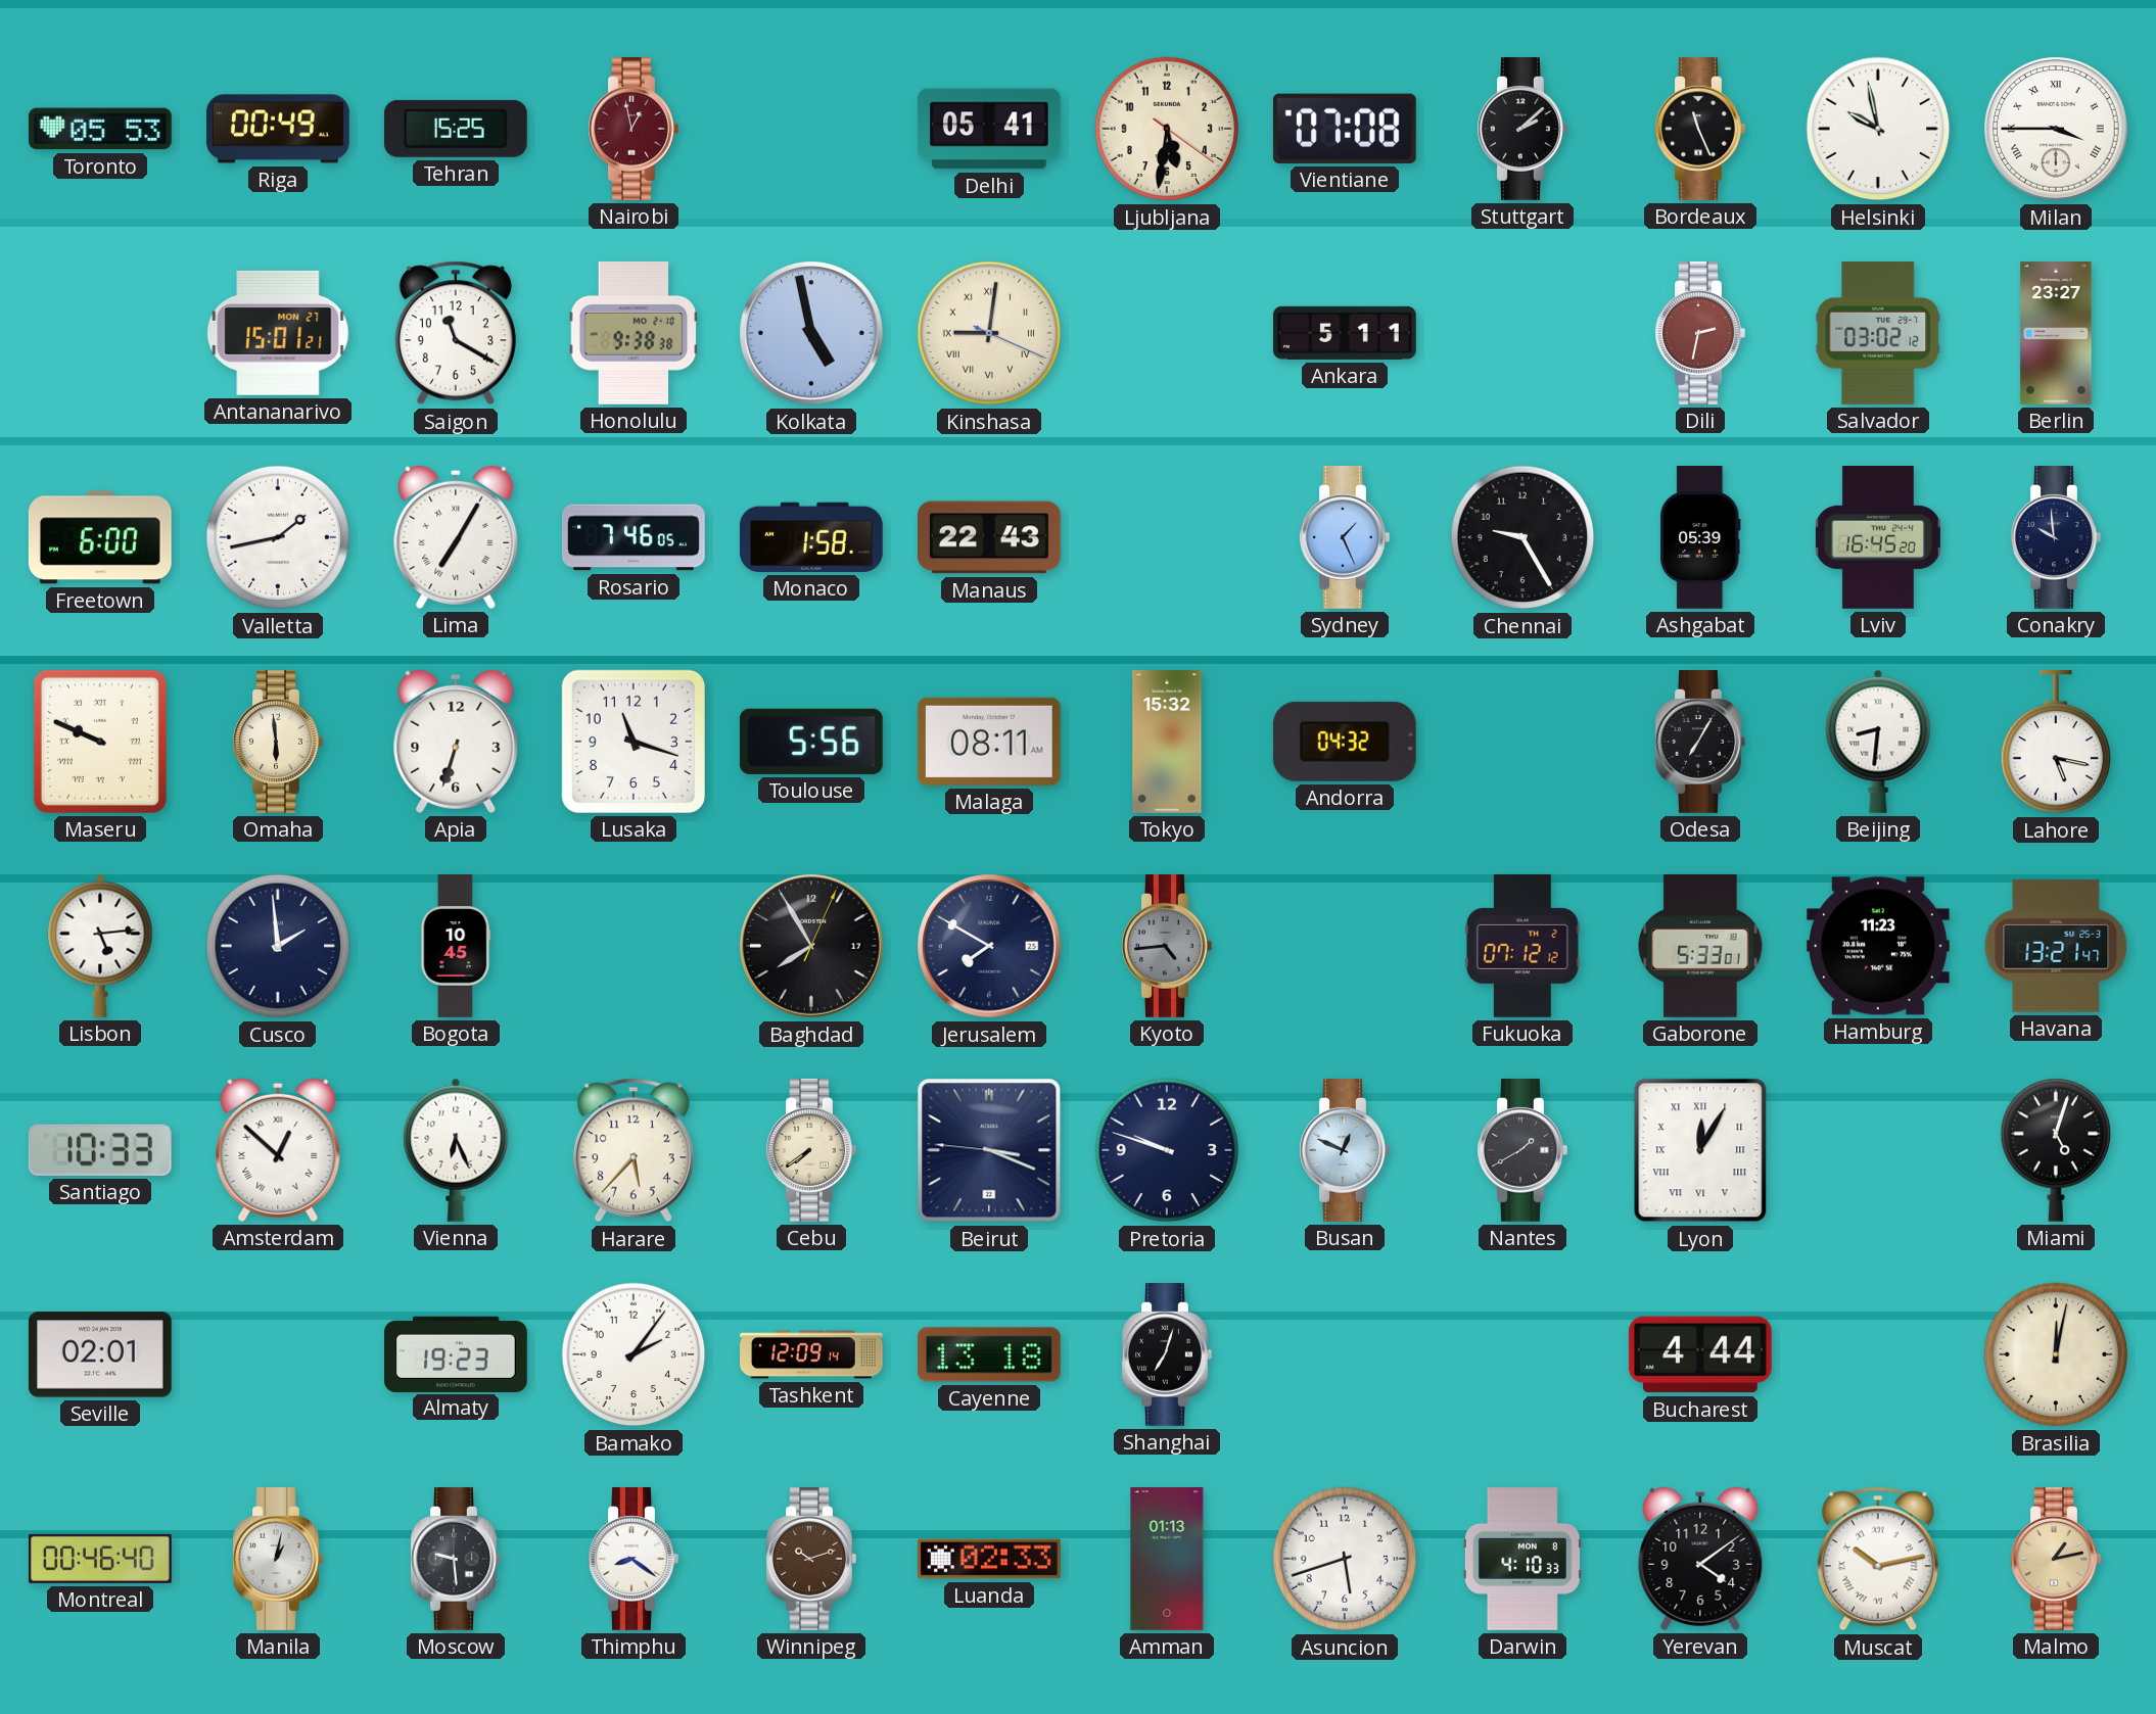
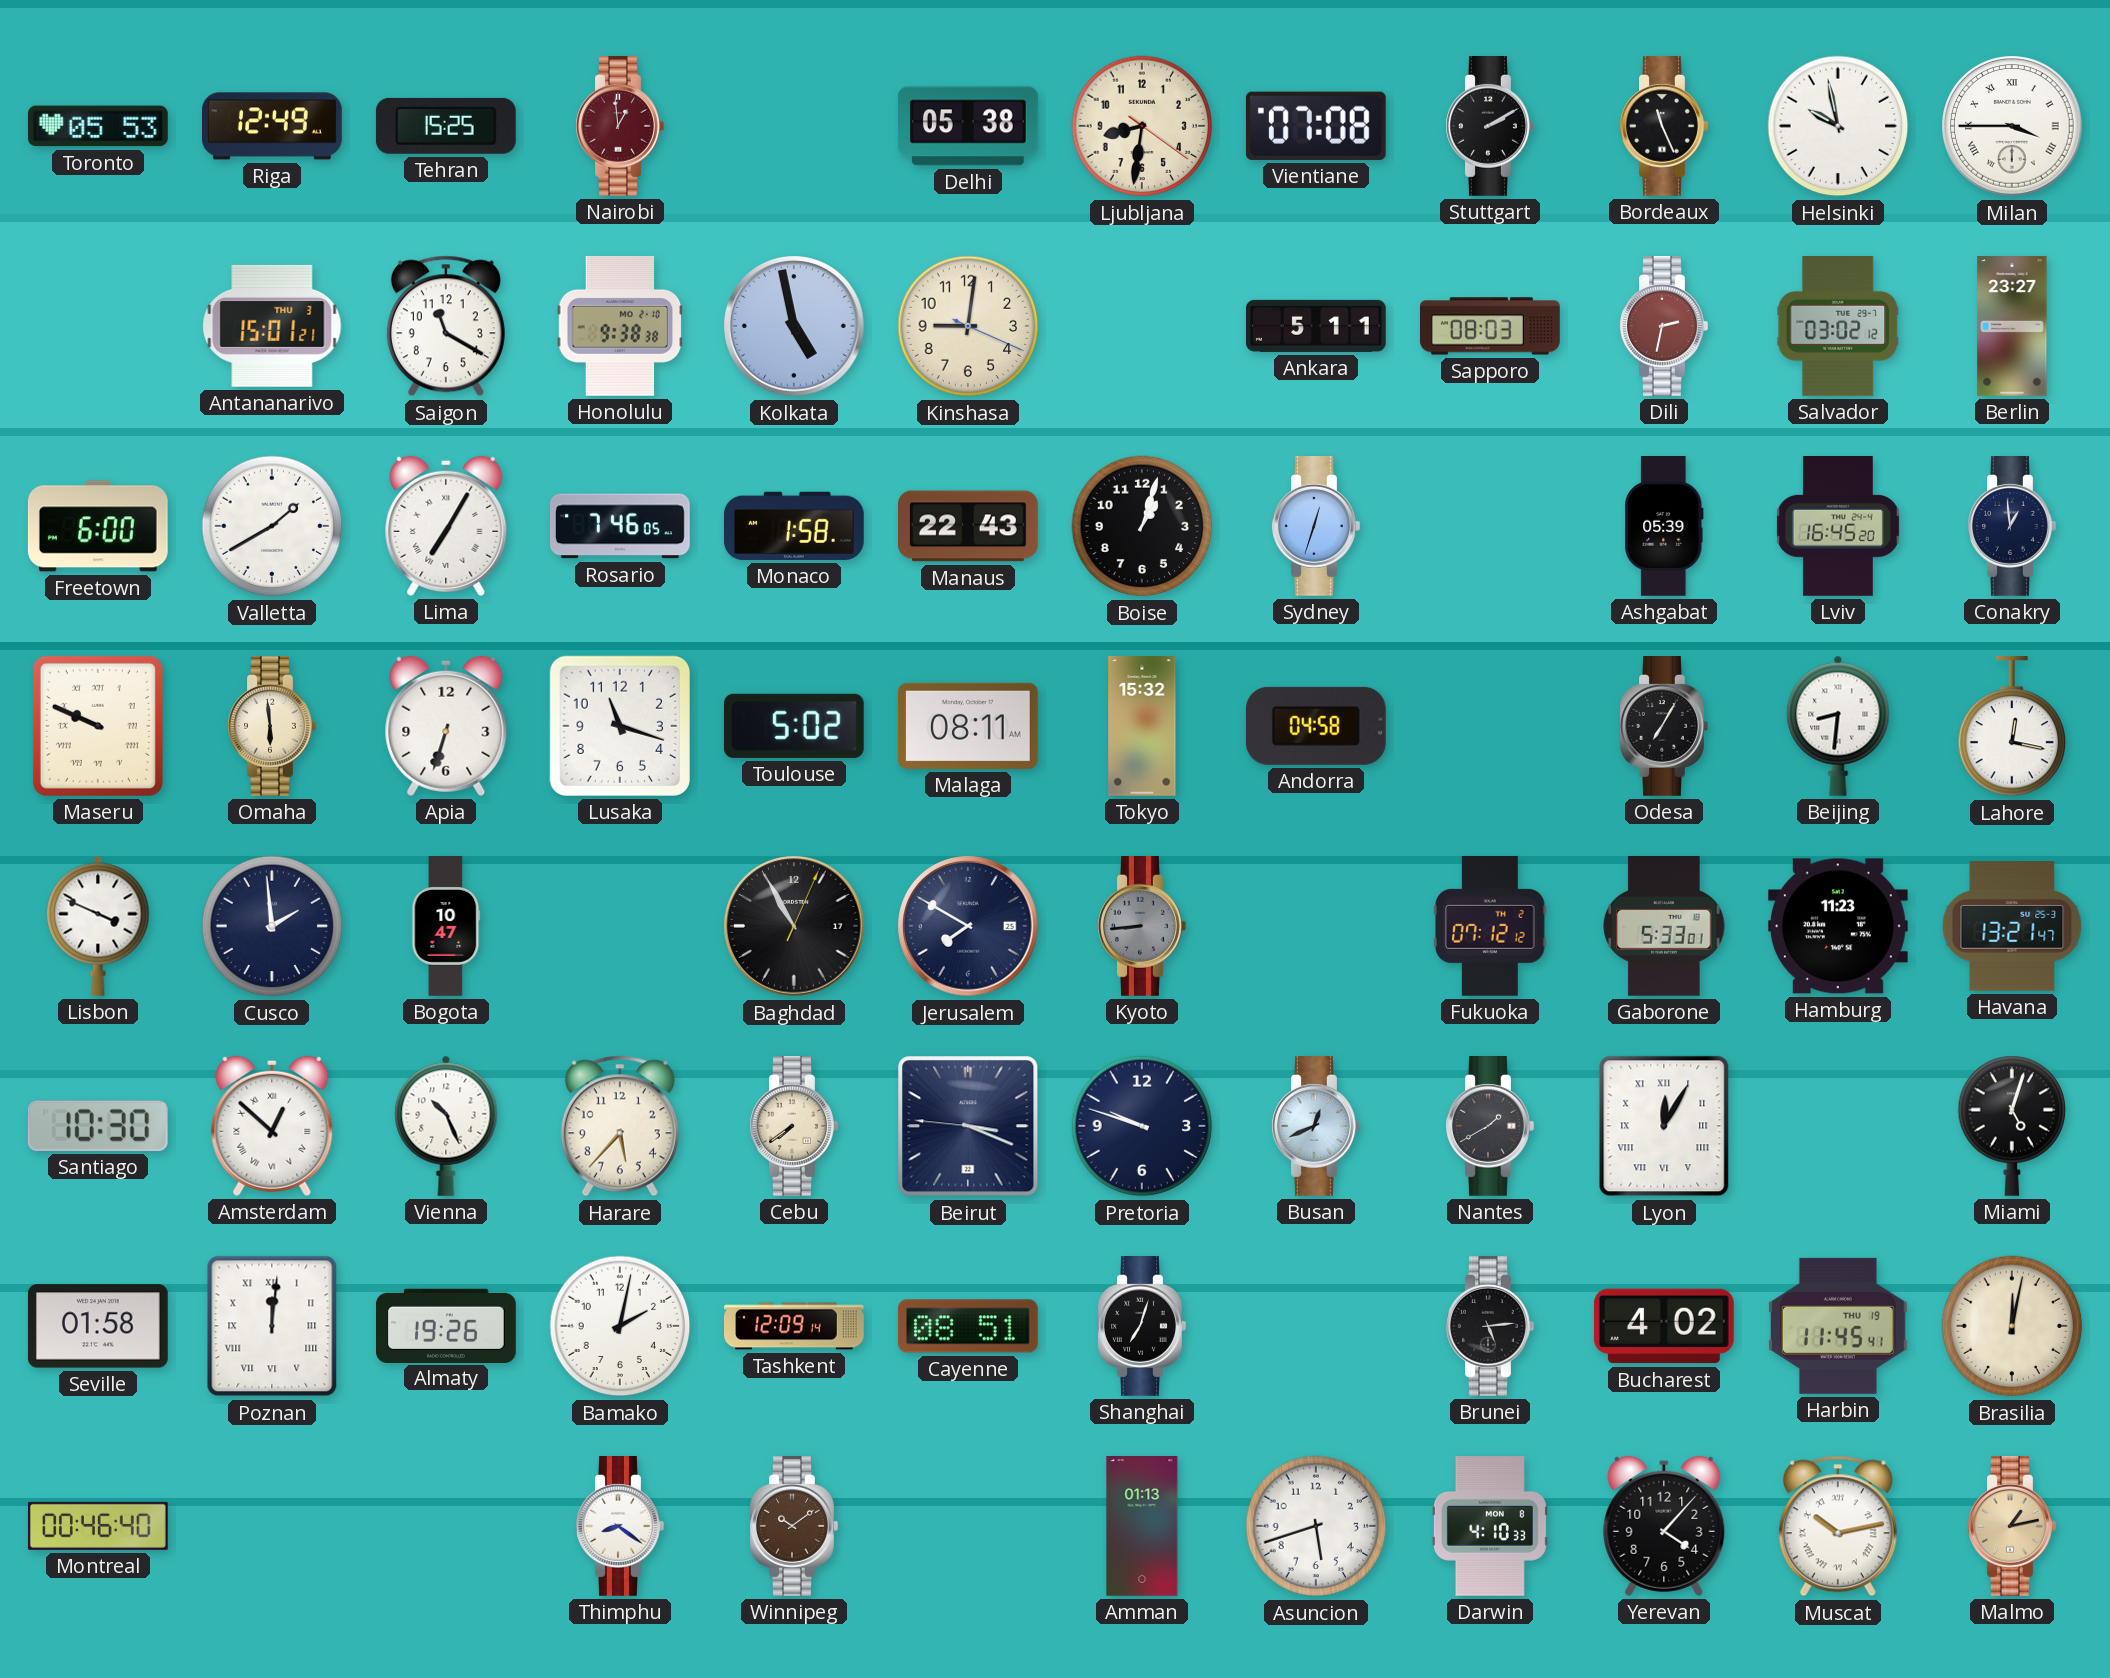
Riga: 00:49 -> 12:49 (273, 126)
Nairobi: 12:58 -> 12:59 (620, 127)
Delhi: 05:41 -> 05:38 (968, 126)
Ljubljana: 5:31 -> 8:31 (1142, 126)
Stuttgart: 2:08 -> 2:10 (1490, 127)
Antananarivo date: MON 27 -> THU 3 (272, 326)
Kinshasa numerals: Roman -> Arabic (968, 326)
Sapporo: none -> 08:03 (1491, 326)
Valletta: 1:43 -> 1:40 (272, 526)
Boise: none -> 1:03 (1142, 526)
Sydney: 1:26 -> 12:33 (1316, 527)
Chennai: 9:25 -> none (1522, 537)
Conakry: 9:59 -> 12:59 (2012, 527)
Toulouse: 5:56 -> 5:02 (794, 726)
Andorra: 04:32 -> 04:58 (1316, 726)
Lahore: 5:17 -> 12:17 (2012, 726)
Lisbon: 5:14 -> 3:49 (98, 926)
Bogota: 10:45 -> 10:47 (446, 926)
Baghdad: 7:55 -> 10:55 (794, 926)
Kyoto: 4:44 -> 8:44 (1142, 927)
Santiago: 10:33 -> 10:30 (98, 1126)
Vienna: 6:26 -> 10:26 (446, 1126)
Busan: 12:49 -> 12:41 (1316, 1127)
Seville: 02:01 -> 01:58 (98, 1326)
Poznan: none -> 12:01 (272, 1326)
Almaty: 19:23 -> 19:26 (447, 1325)
Bamako: 2:06 -> 2:02 (620, 1326)
Cayenne: 13:18 -> 08:51 (968, 1326)
Brunei: none -> 5:14 (1490, 1327)
Bucharest: 4:44 -> 4:02 (1664, 1326)
Harbin: none -> 11:45 (1838, 1326)
Manila: 1:02 -> none (278, 1560)
Moscow: 9:29 -> none (456, 1560)
Winnipeg: 10:12 -> 10:09 (794, 1527)
Luanda: 02:33 -> none (990, 1559)
Yerevan: 4:09 -> 4:07 (1664, 1526)
